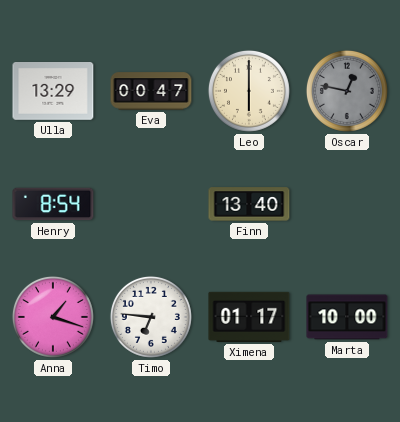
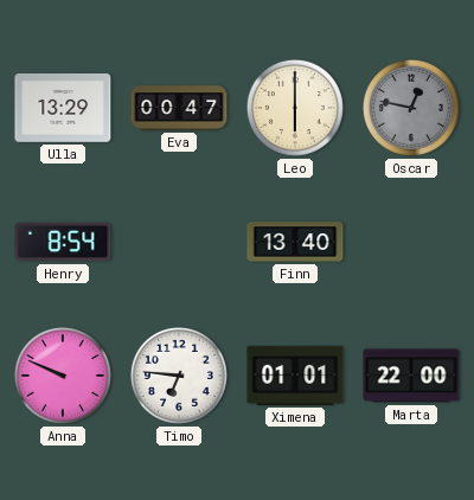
Anna: 1:18 -> 9:49 (63, 376)
Ximena: 01:17 -> 01:01 (295, 376)
Marta: 10:00 -> 22:00 (411, 376)
